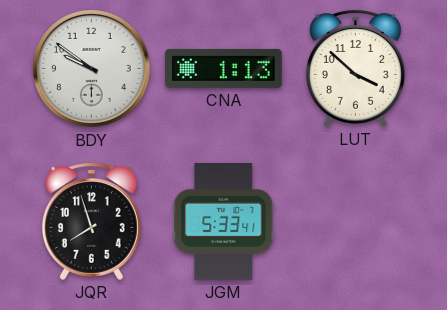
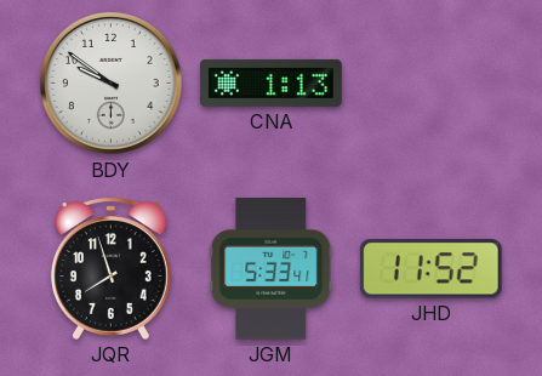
LUT: 3:52 -> none (355, 68)
JHD: none -> 11:52 (430, 269)
